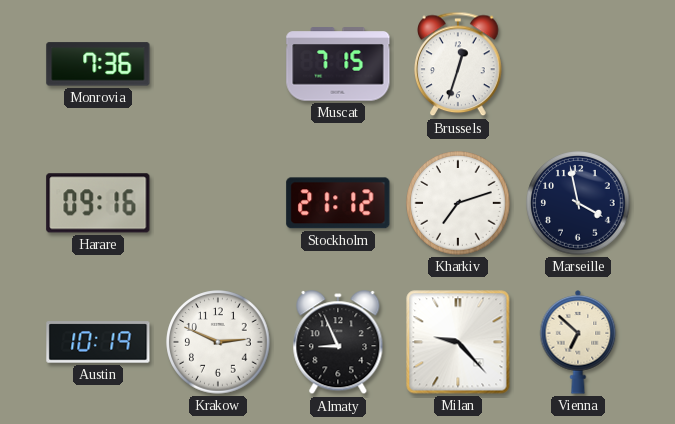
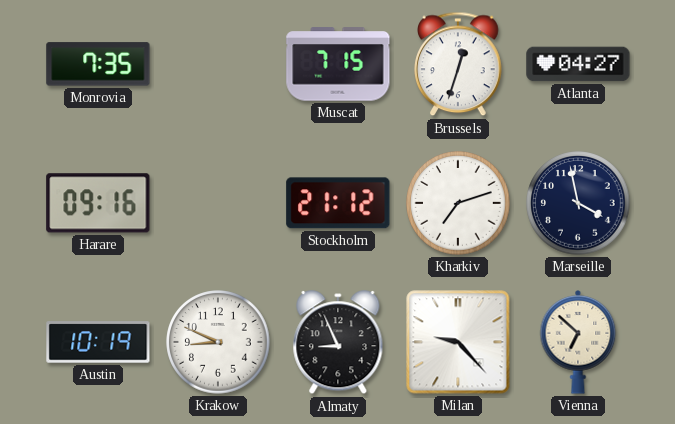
Monrovia: 7:36 -> 7:35 (98, 64)
Atlanta: none -> 04:27 (578, 64)
Krakow: 2:49 -> 8:49 (218, 342)
